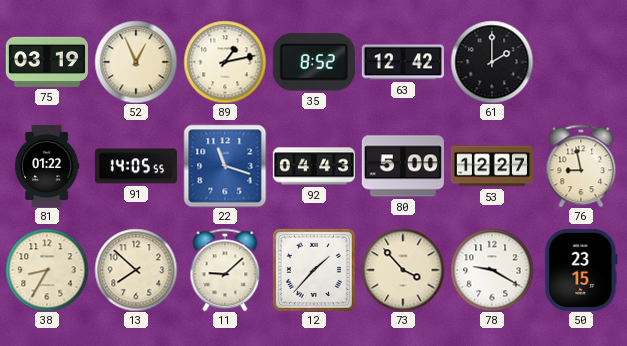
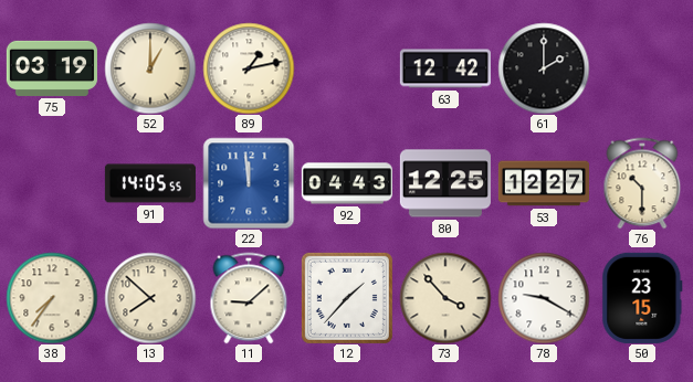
52: 12:56 -> 1:00 (150, 68)
35: 8:52 -> none (314, 63)
81: 01:22 -> none (47, 165)
22: 11:18 -> 11:59 (249, 183)
80: 5:00 -> 12:25 (445, 183)
76: 8:58 -> 10:30 (642, 183)
38: 8:35 -> 7:36 (52, 298)
